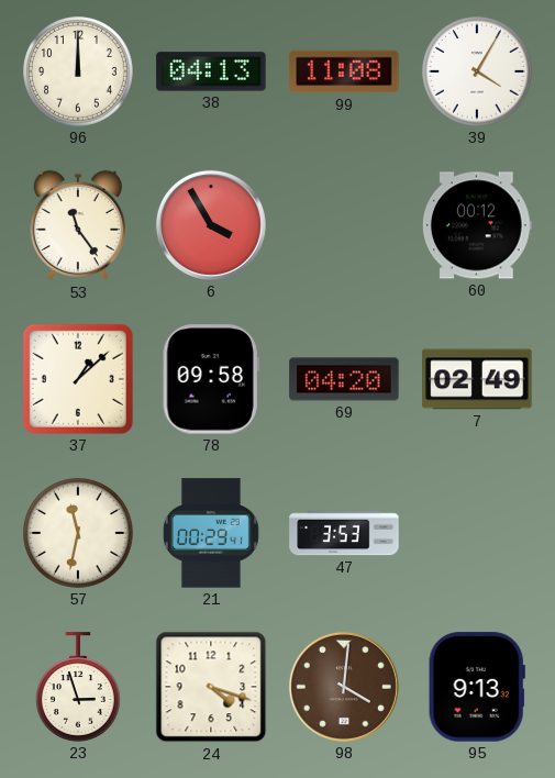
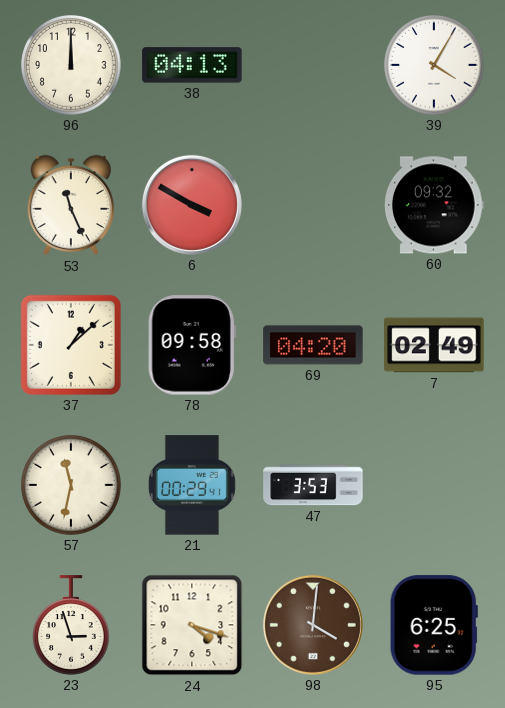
99: 11:08 -> none (344, 71)
53: 11:24 -> 11:26 (70, 205)
6: 3:55 -> 3:50 (192, 205)
60: 00:12 -> 09:32 (435, 205)
95: 9:13 -> 6:25 (434, 625)
